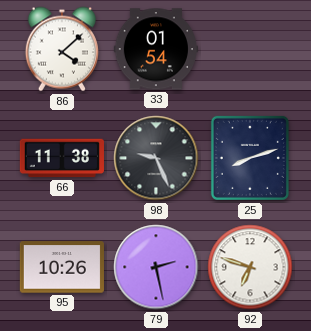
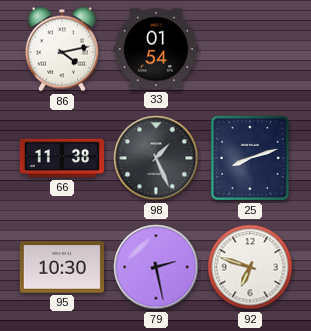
86: 4:08 -> 4:13 (62, 49)
98: 9:26 -> 1:26 (156, 158)
95: 10:26 -> 10:30 (62, 267)
